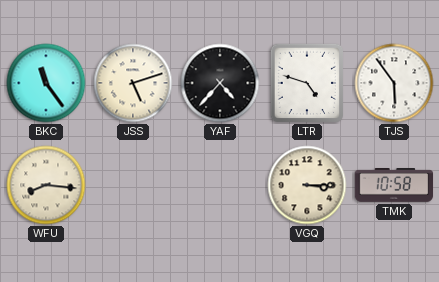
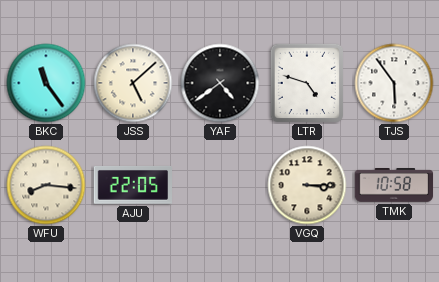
JSS: 5:12 -> 5:08 (133, 83)
YAF: 4:37 -> 4:39 (220, 83)
AJU: none -> 22:05 (132, 185)
